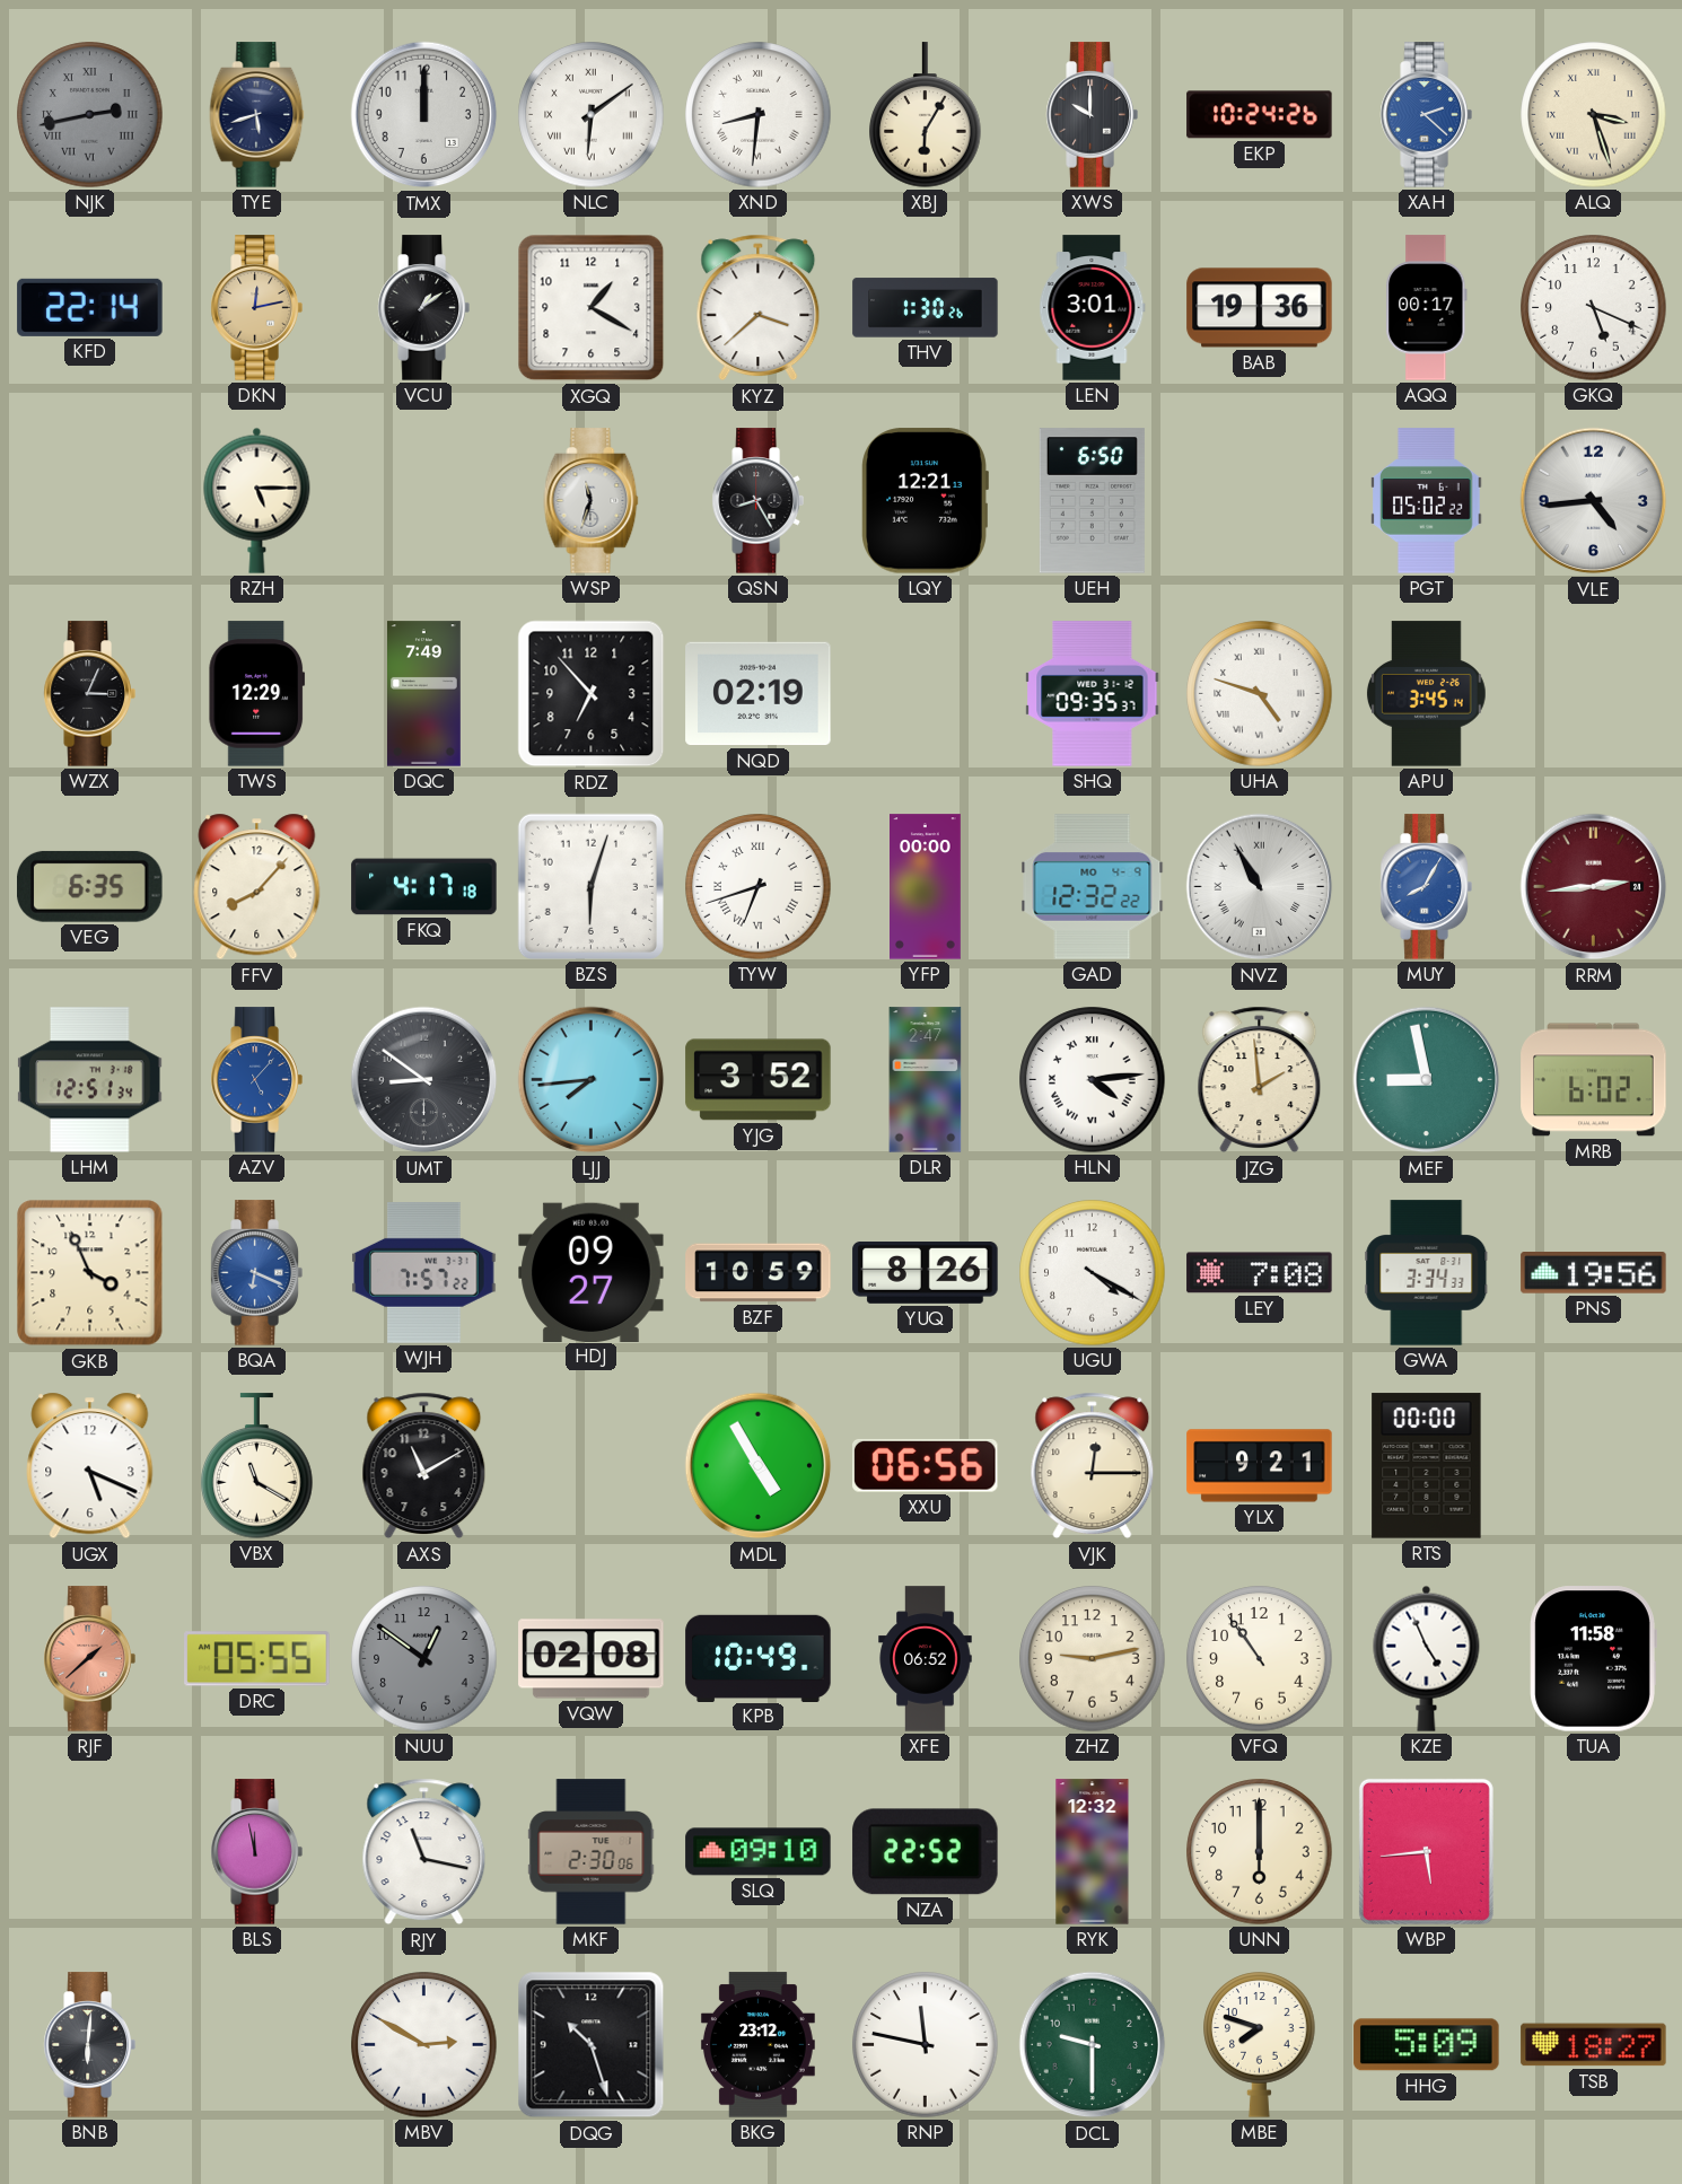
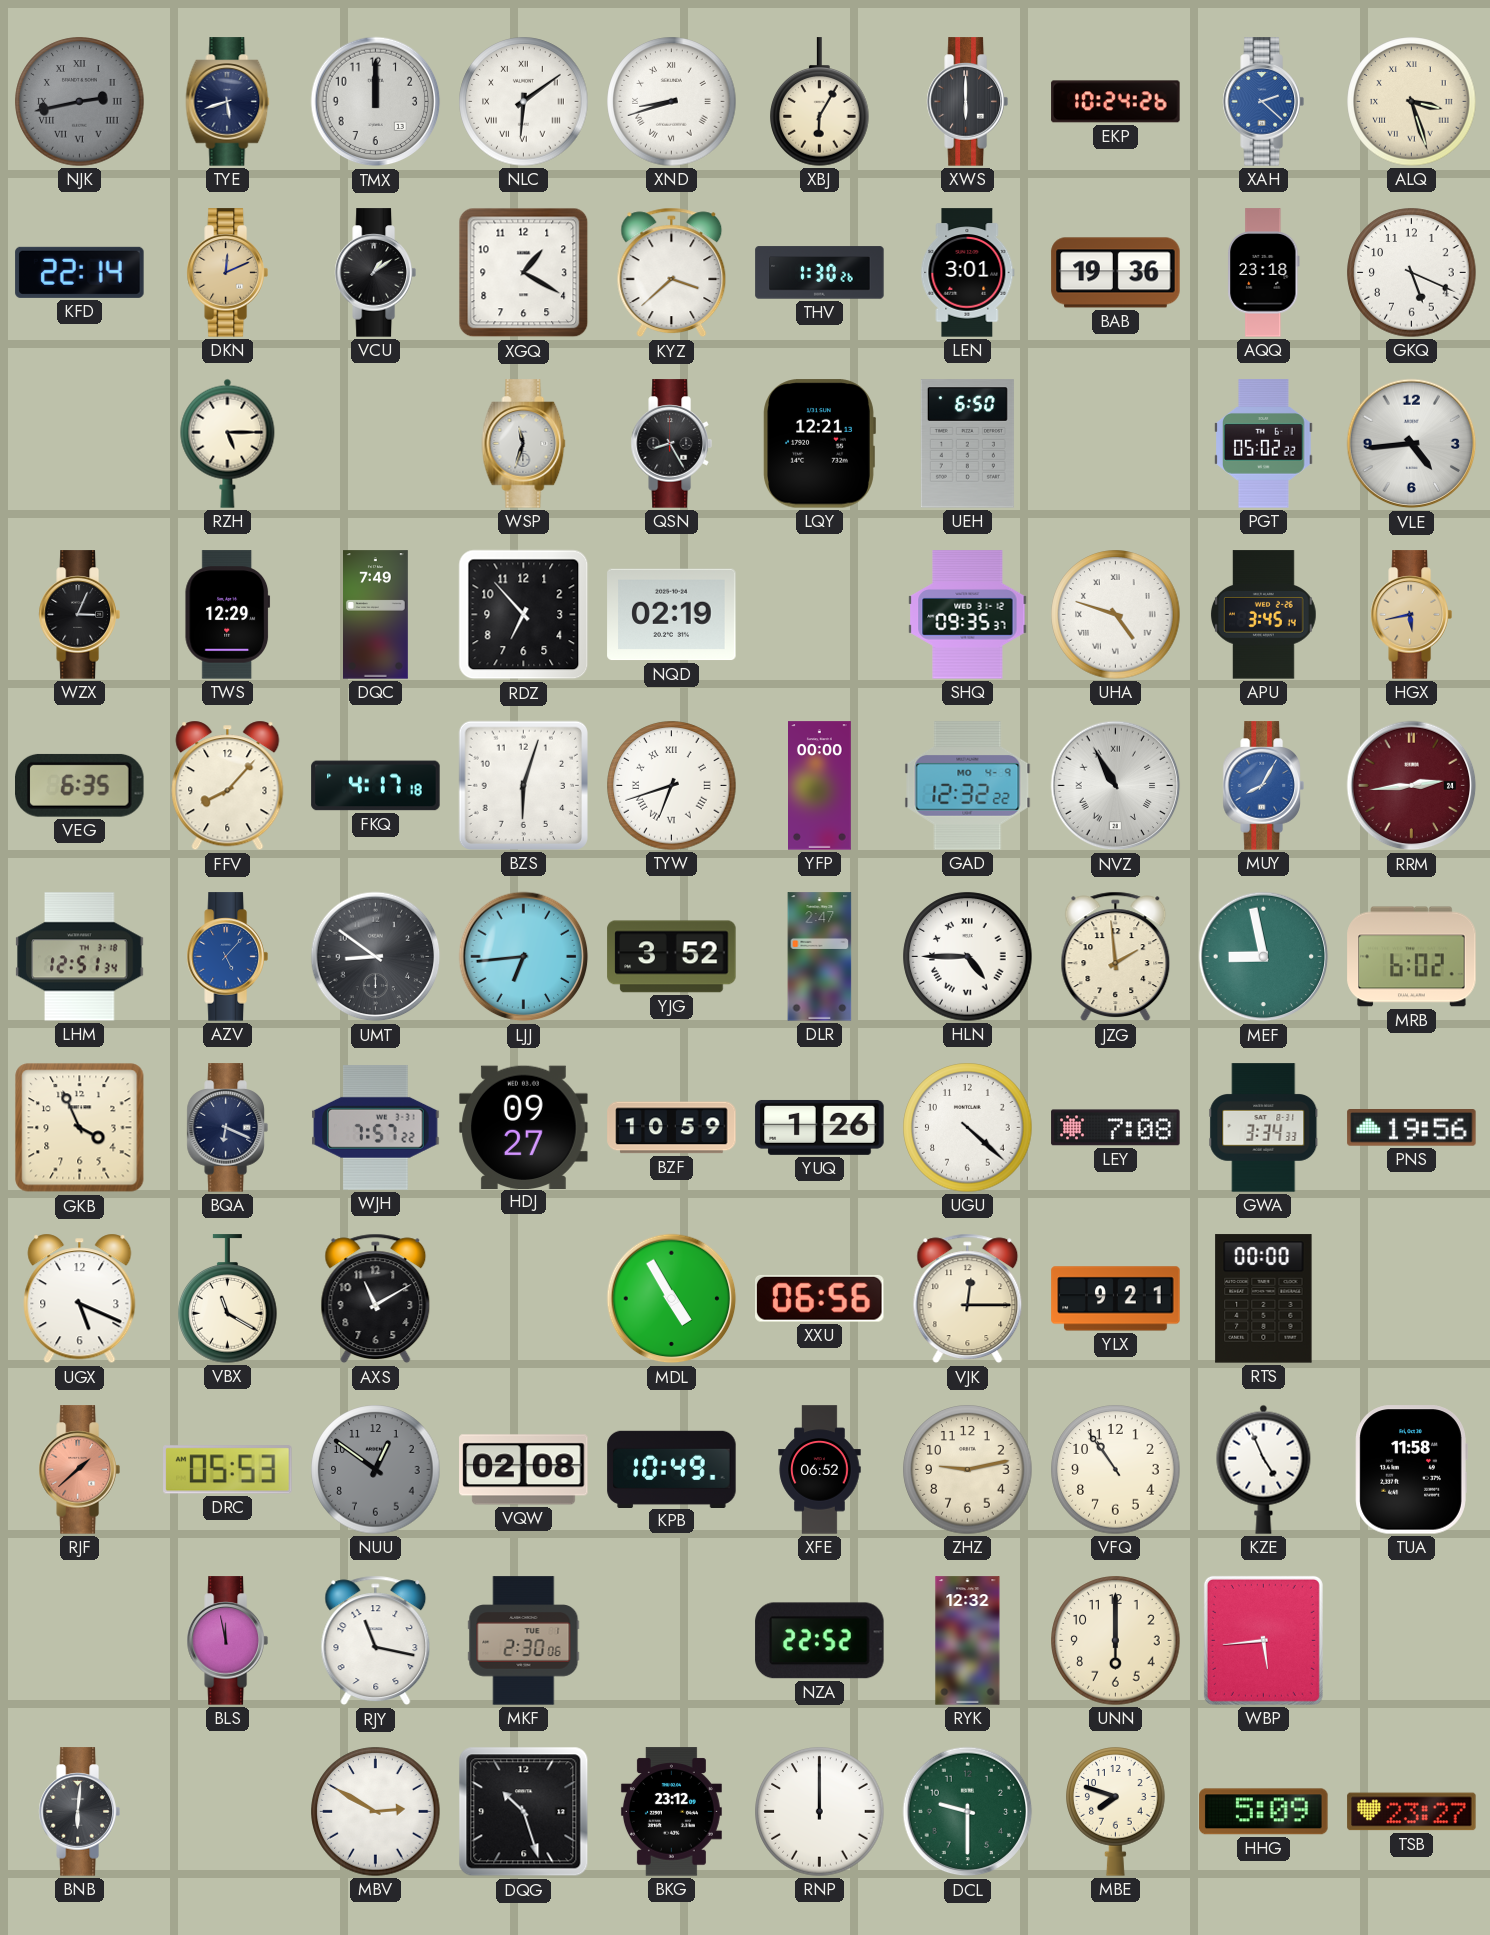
XND: 8:31 -> 8:42 (672, 102)
XWS: 10:00 -> 6:00 (967, 102)
DKN: 12:13 -> 12:11 (227, 273)
AQQ: 00:17 -> 23:18 (1264, 273)
HGX: none -> 5:43 (1411, 615)
LJJ: 7:44 -> 6:44 (524, 957)
HLN: 4:14 -> 4:45 (968, 957)
BQA dial: blue -> navy (227, 1128)
YUQ: 8:26 -> 1:26 (820, 1127)
UGU: 4:20 -> 4:22 (968, 1128)
DRC: 05:55 -> 05:53 (228, 1470)
SLQ: 09:10 -> none (759, 1852)
RNP: 11:47 -> 12:00 (820, 1812)
TSB: 18:27 -> 23:27 (1412, 1812)
